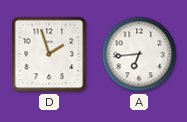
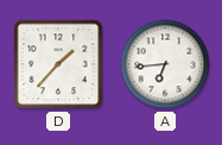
D: 1:57 -> 1:37 (58, 64)
